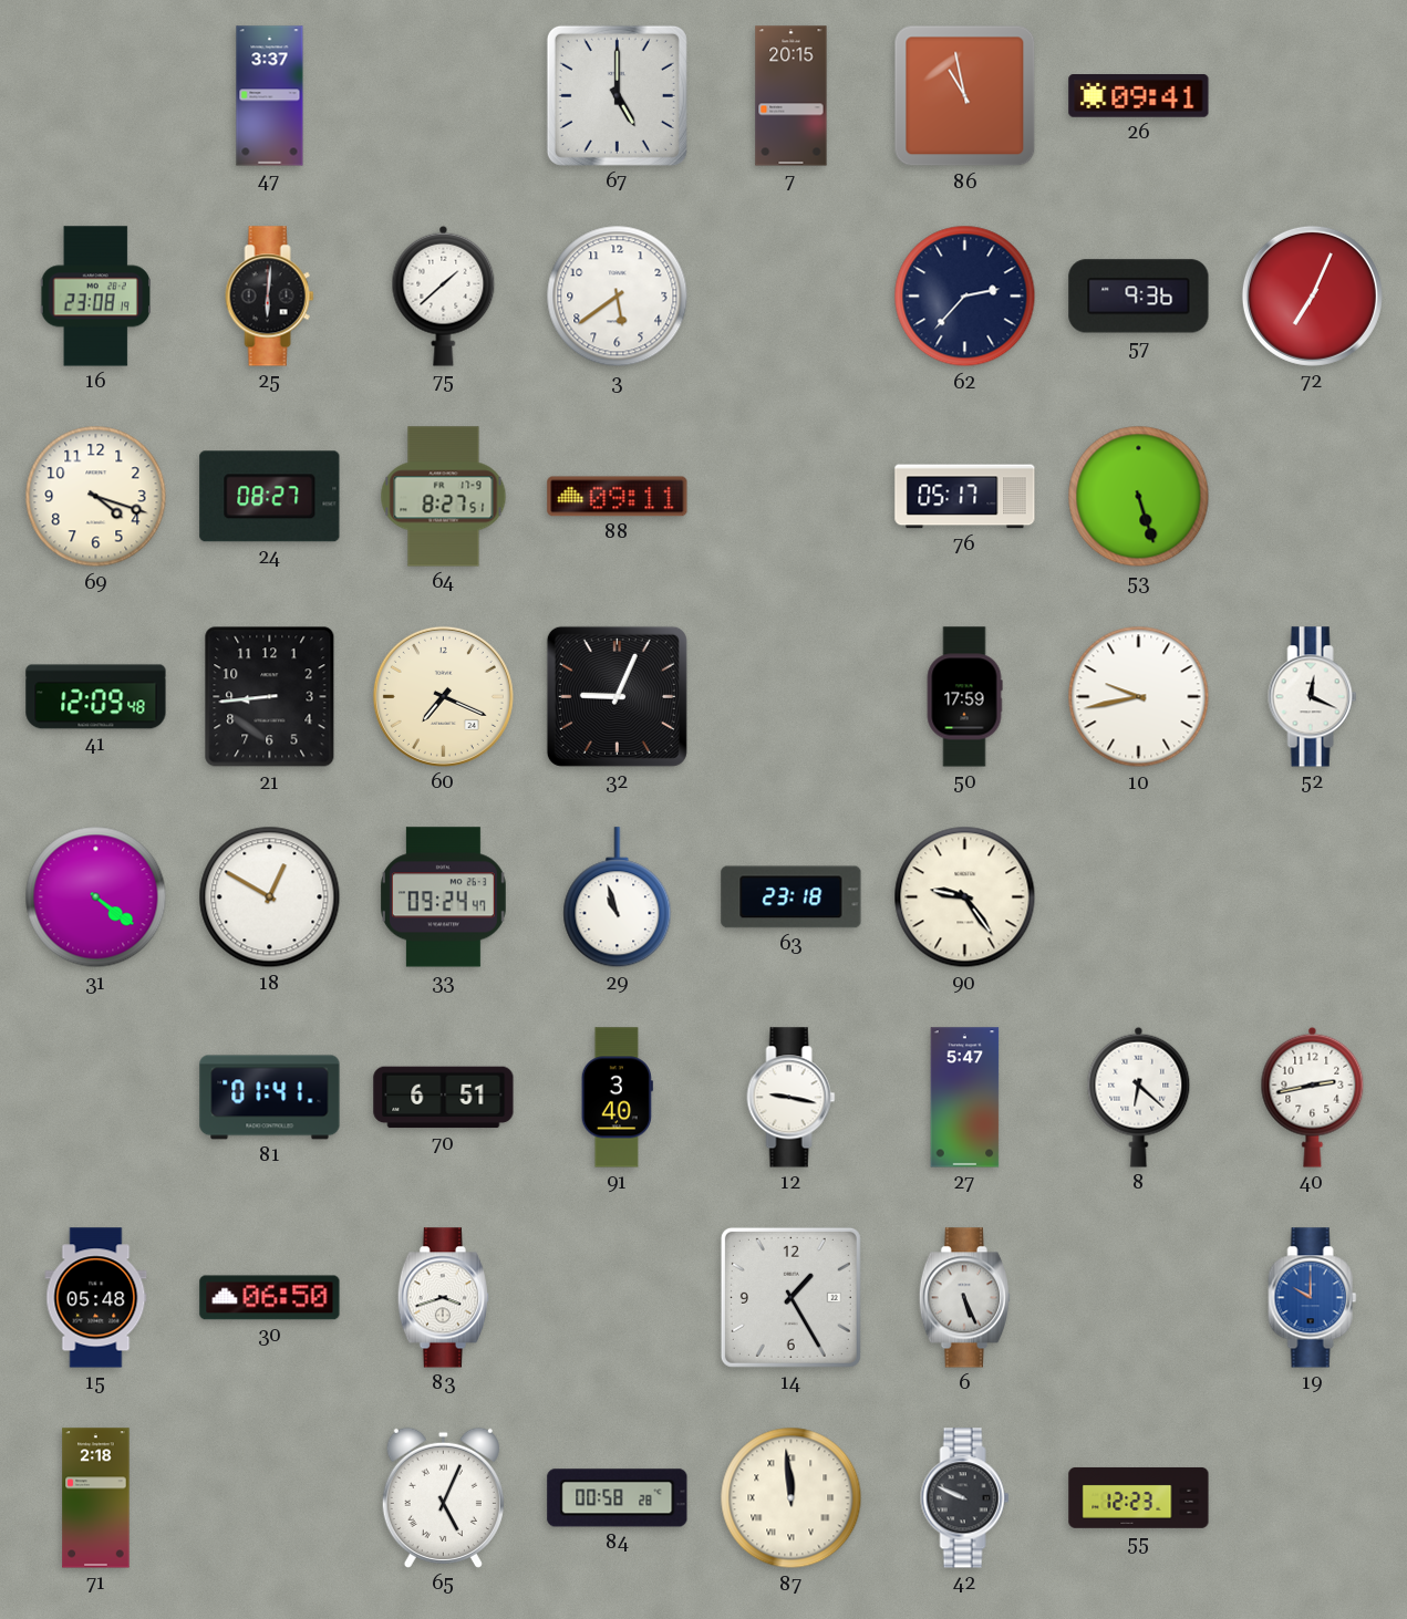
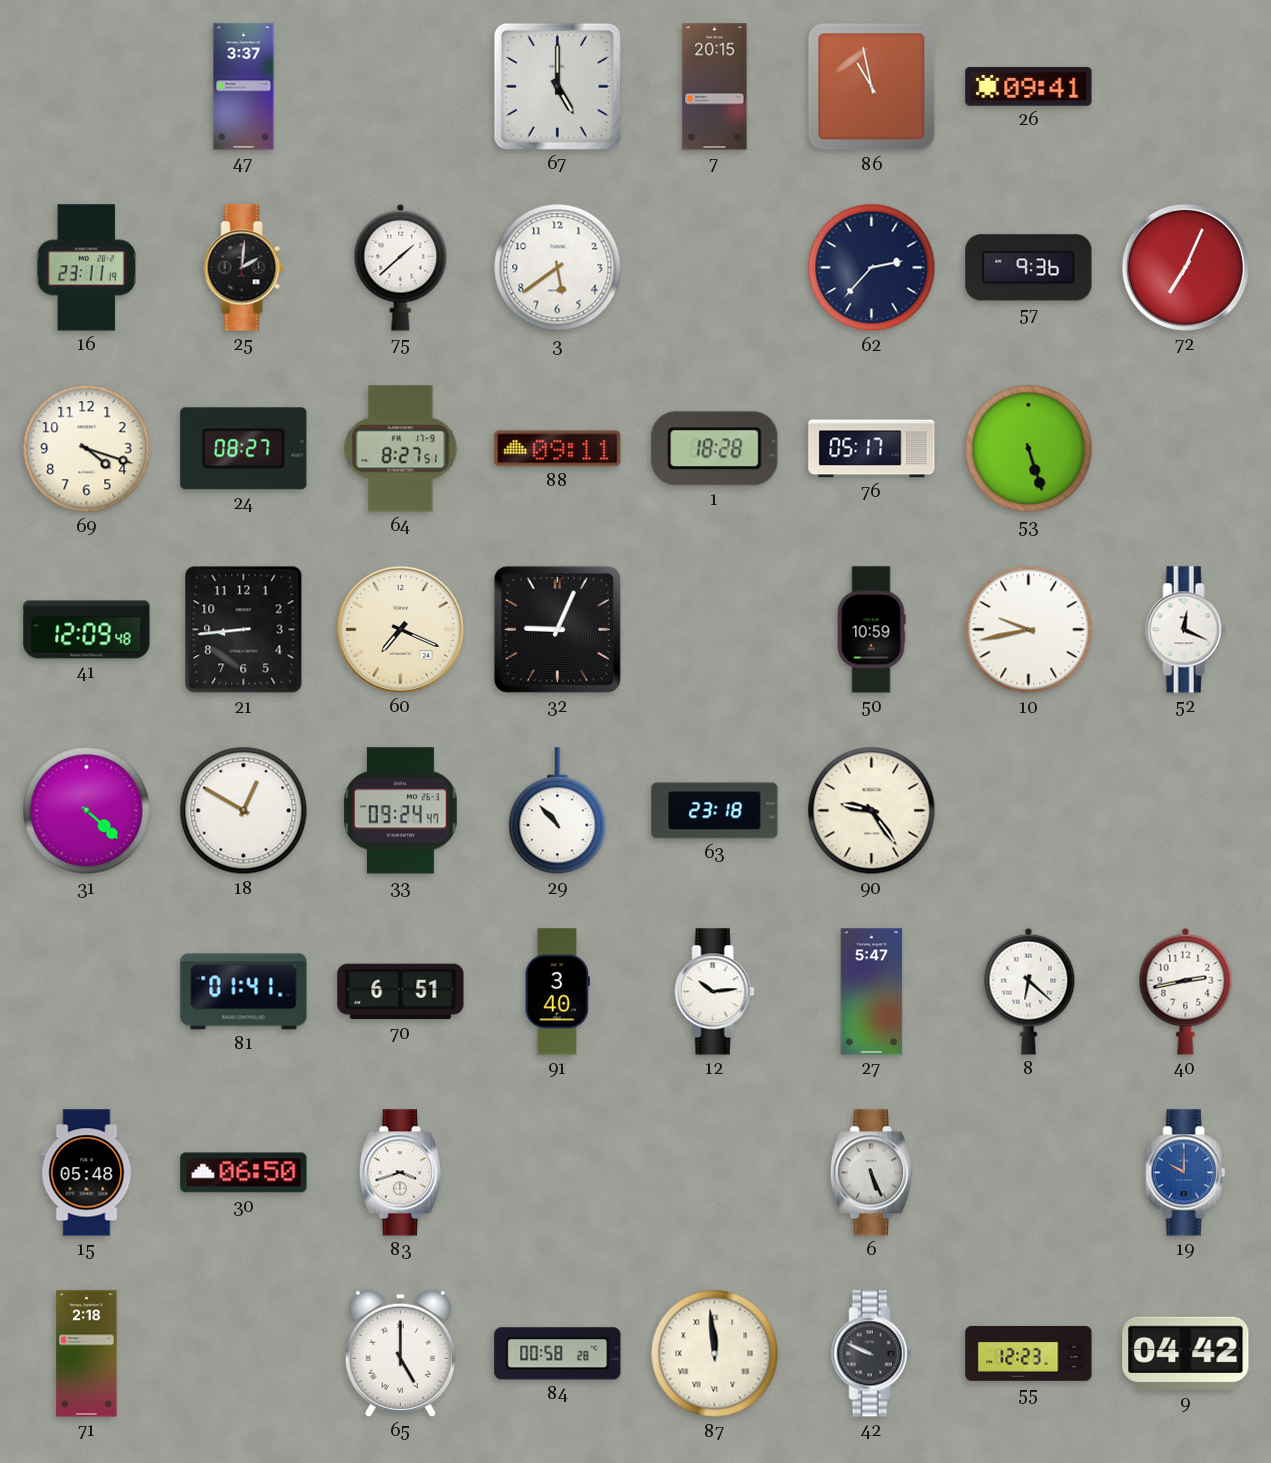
16: 23:08 -> 23:11 (86, 268)
25: 6:01 -> 2:01 (244, 268)
1: none -> 18:28 (715, 449)
50: 17:59 -> 10:59 (871, 630)
31: 4:21 -> 4:22 (87, 811)
29: 10:57 -> 10:53 (558, 811)
12: 9:17 -> 10:14 (715, 992)
14: 1:25 -> none (790, 1297)
65: 5:04 -> 5:00 (400, 1353)
9: none -> 04:42 (1186, 1353)
